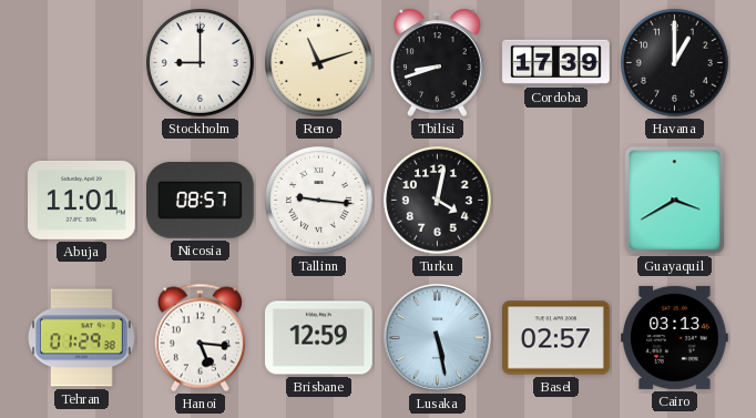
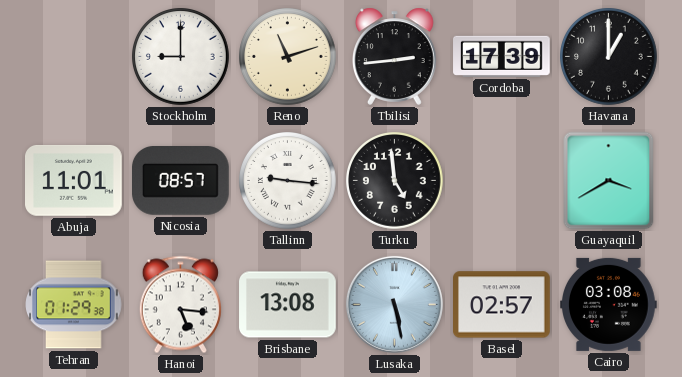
Tbilisi: 8:42 -> 2:44 (394, 56)
Turku: 4:02 -> 4:59 (395, 181)
Brisbane: 12:59 -> 13:08 (288, 305)
Cairo: 03:13 -> 03:08 (609, 304)
